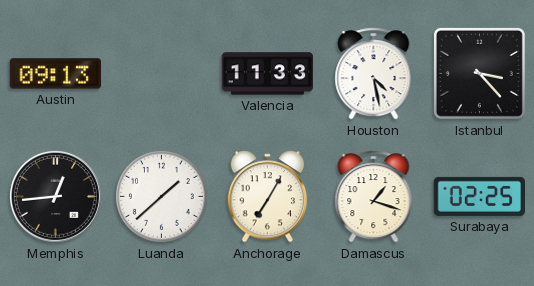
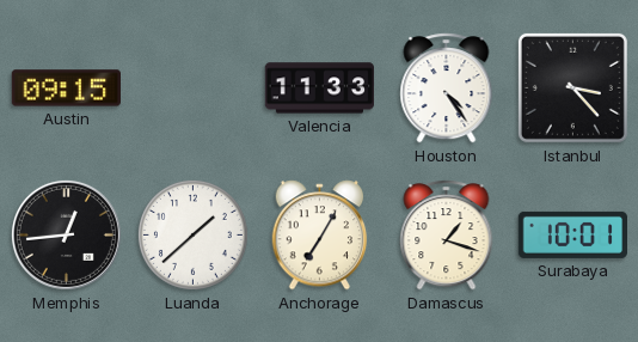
Austin: 09:13 -> 09:15 (66, 88)
Houston: 4:28 -> 4:24 (447, 88)
Surabaya: 02:25 -> 10:01 (572, 234)
